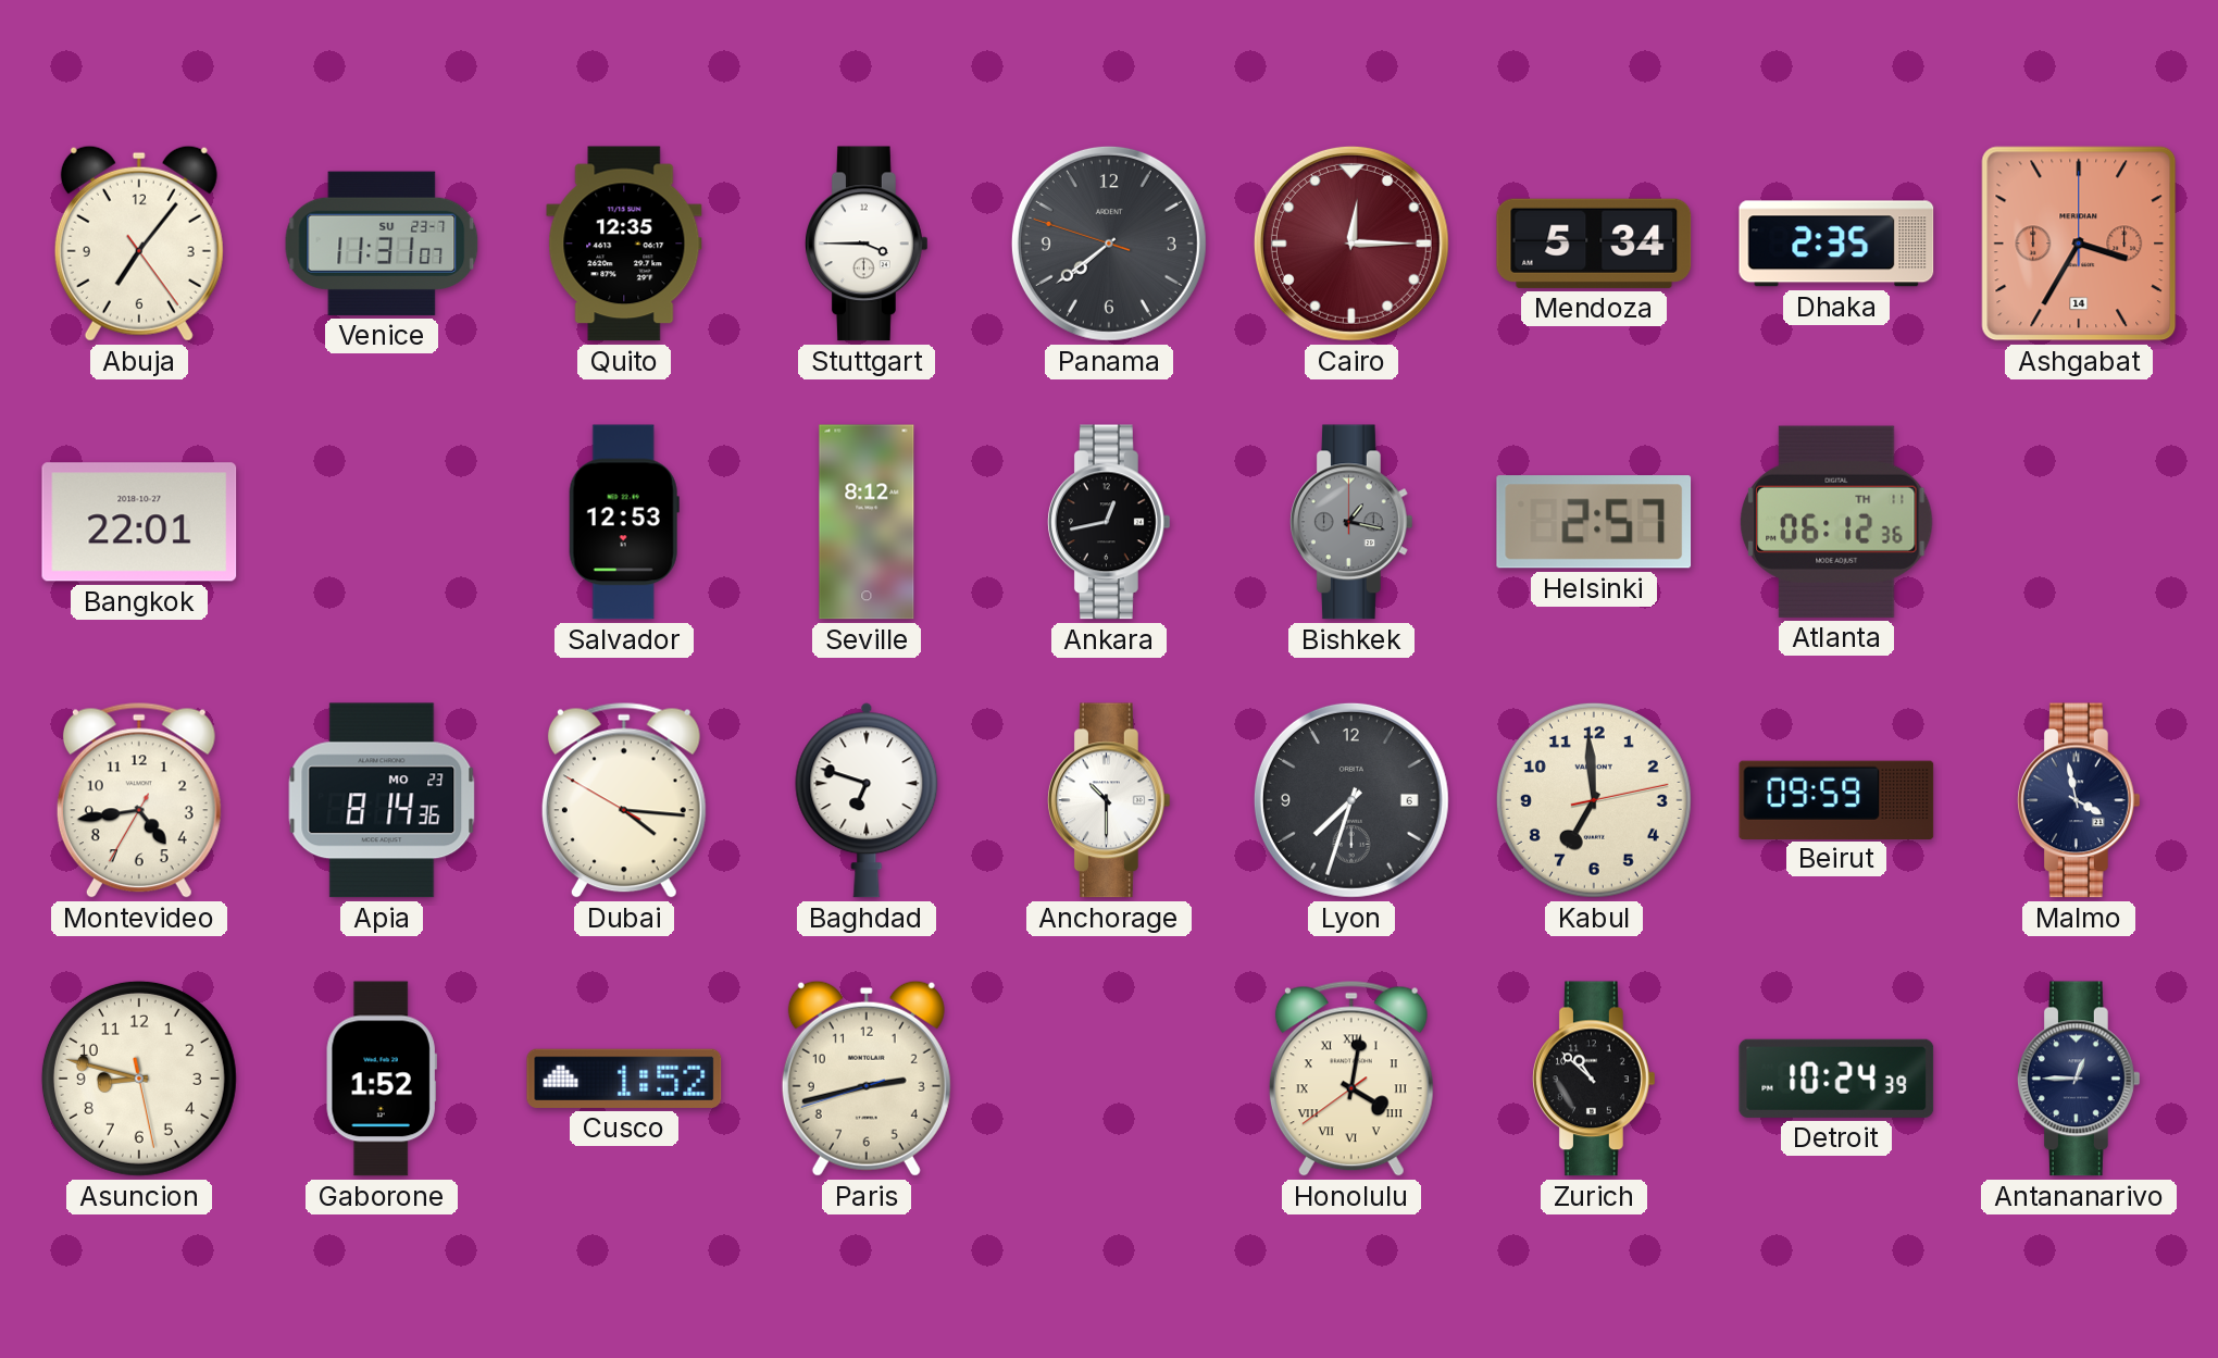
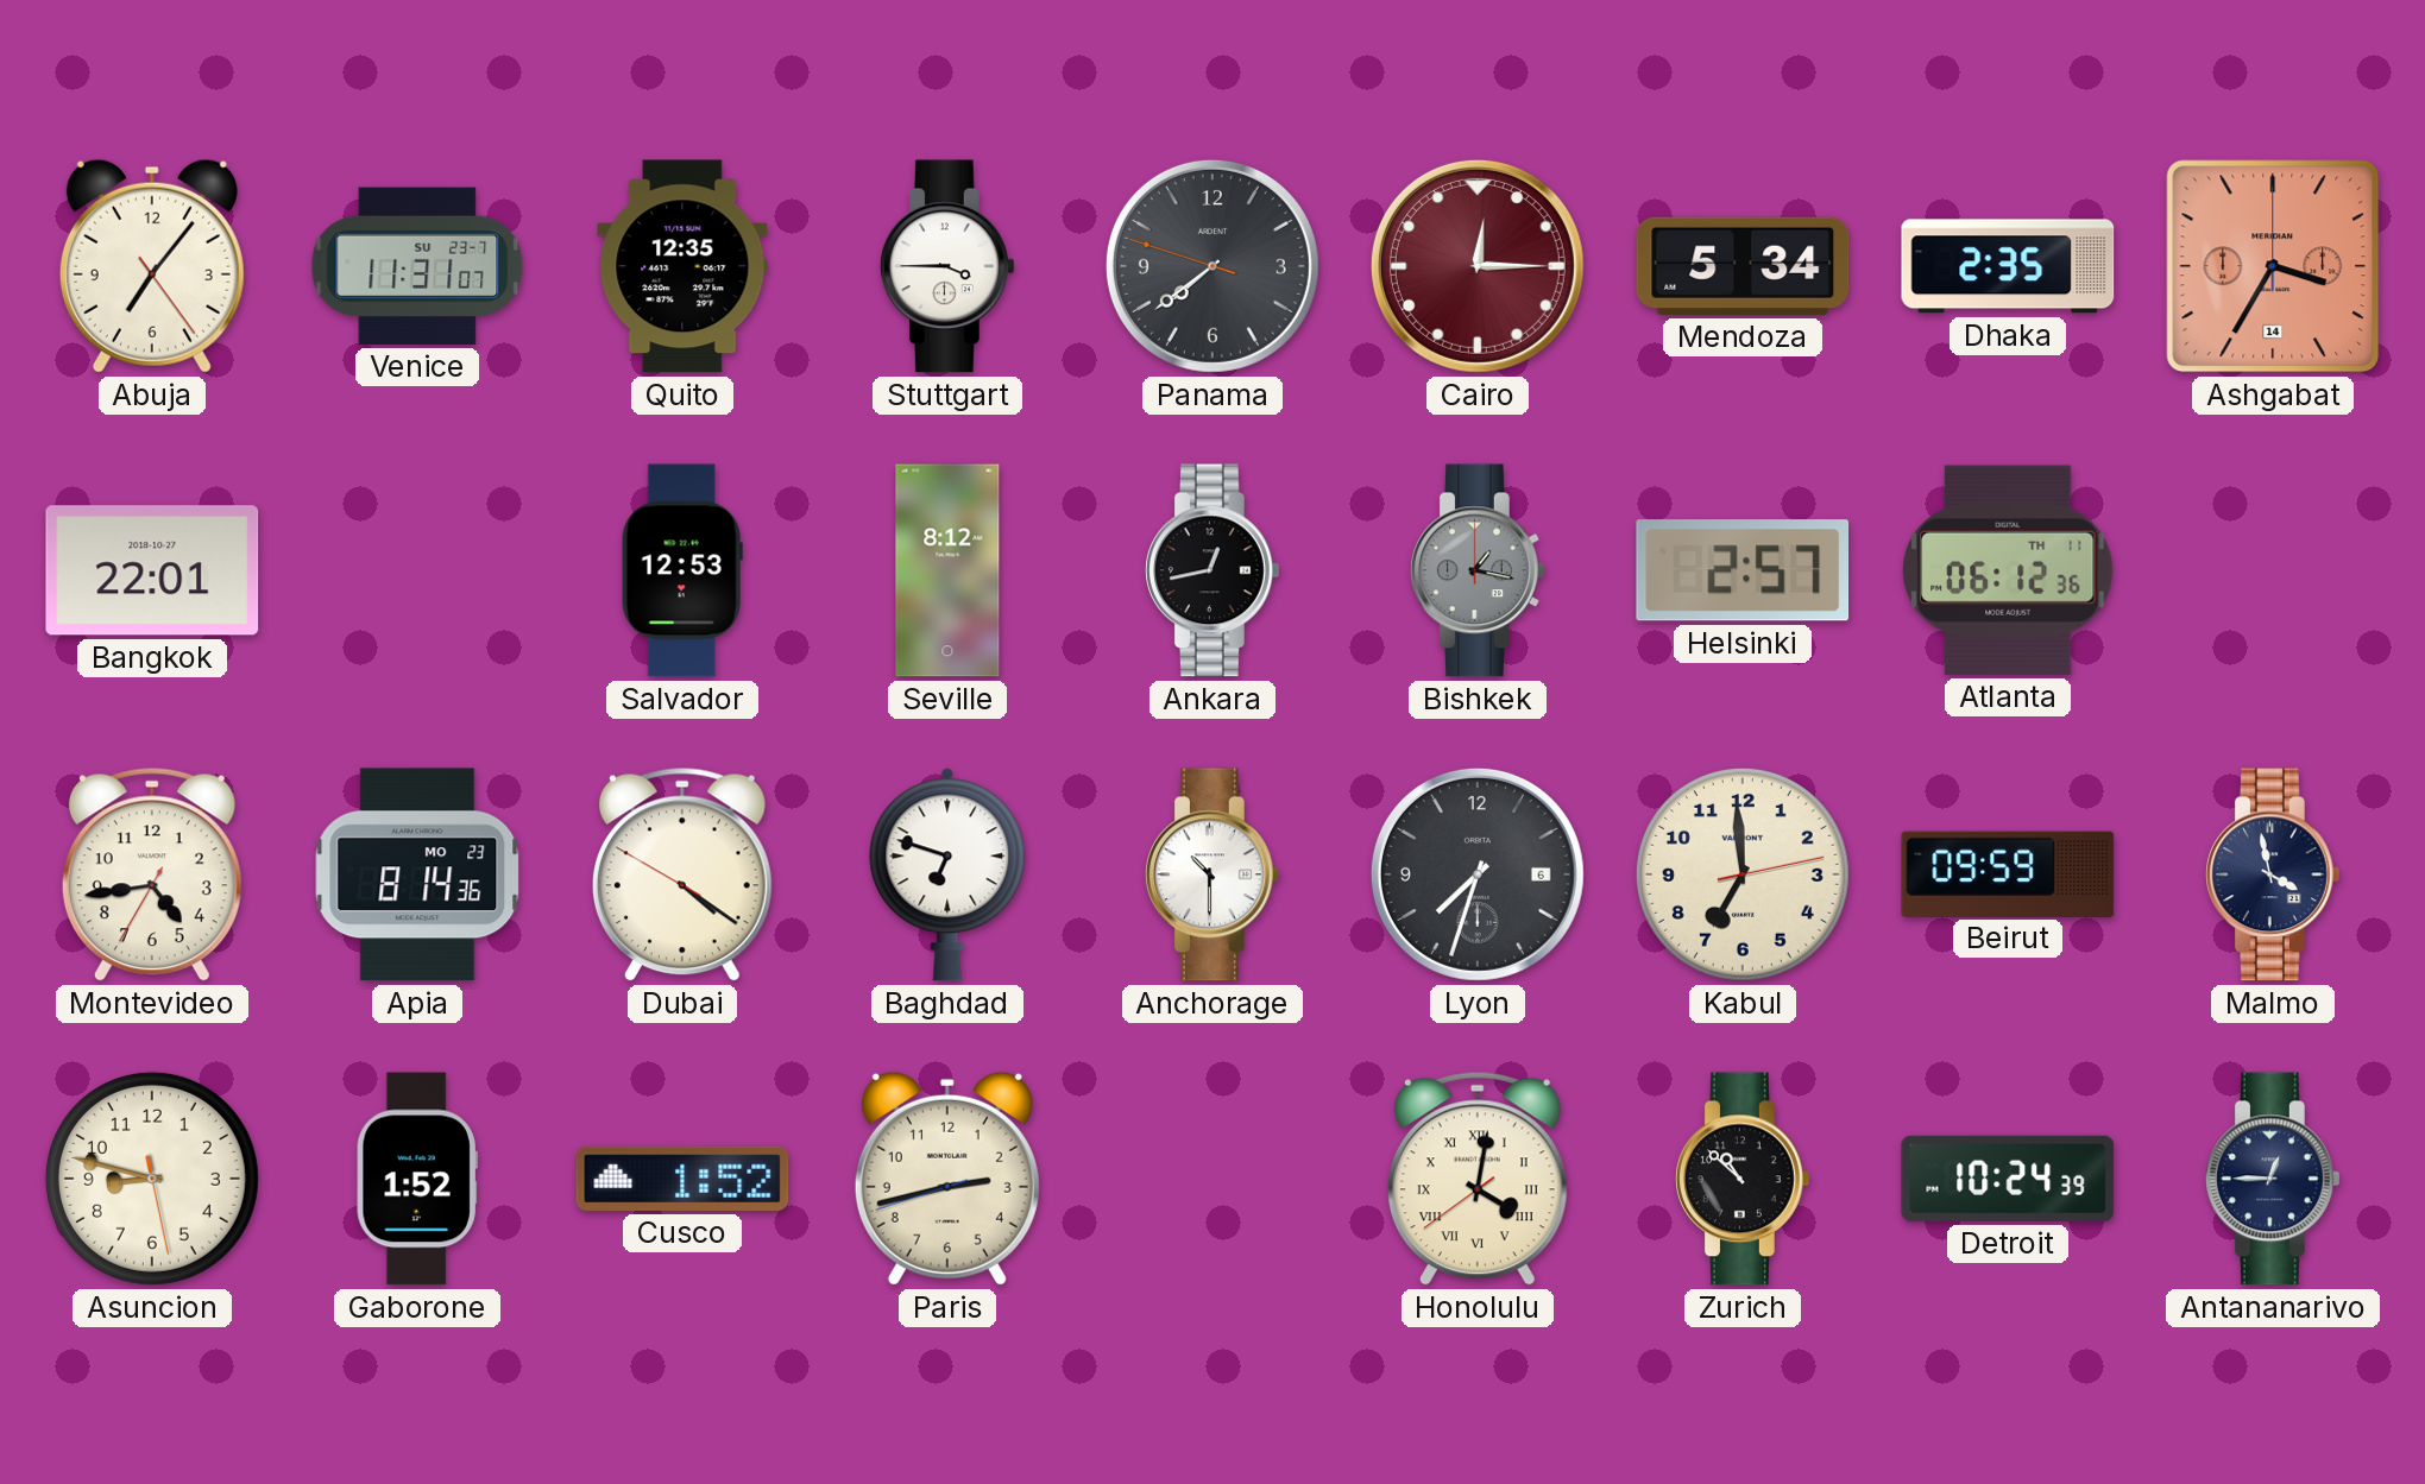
Dubai: 4:15 -> 4:20 (682, 874)
